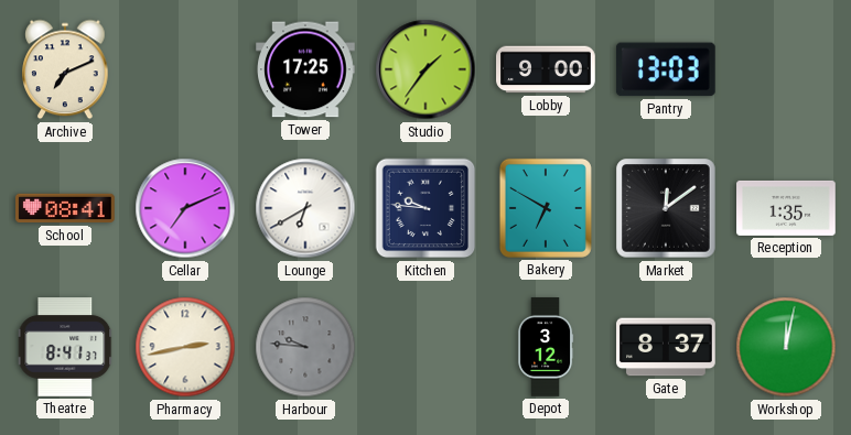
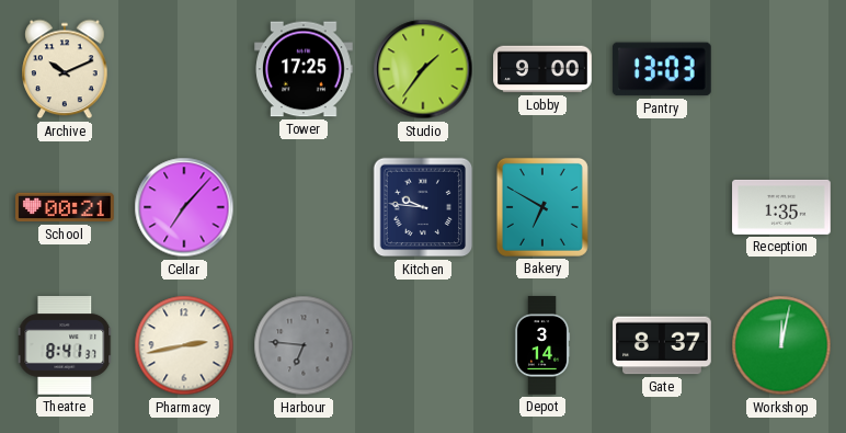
Archive: 7:11 -> 10:11 (65, 69)
School: 08:41 -> 00:21 (65, 207)
Cellar: 7:11 -> 7:07 (184, 207)
Lounge: 6:40 -> none (305, 208)
Market: 12:09 -> none (666, 208)
Harbour: 9:46 -> 6:46 (304, 345)
Depot: 3:12 -> 3:14 (542, 345)
